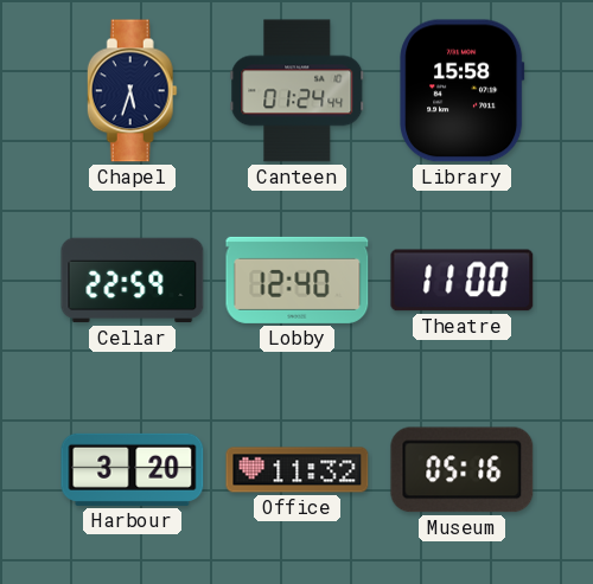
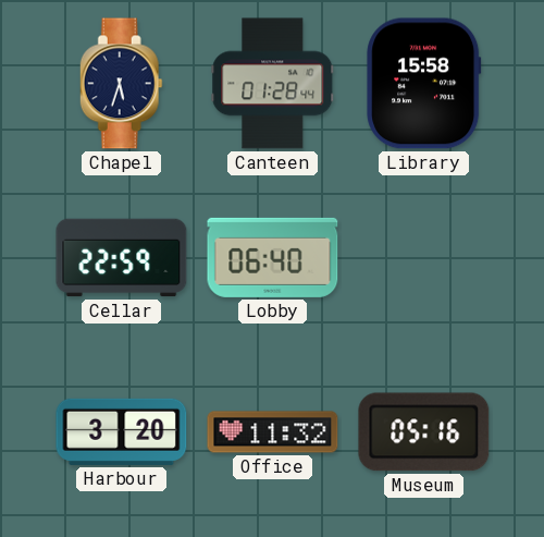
Canteen: 01:24 -> 01:28 (273, 84)
Lobby: 12:40 -> 06:40 (273, 257)
Theatre: 11:00 -> none (463, 281)
